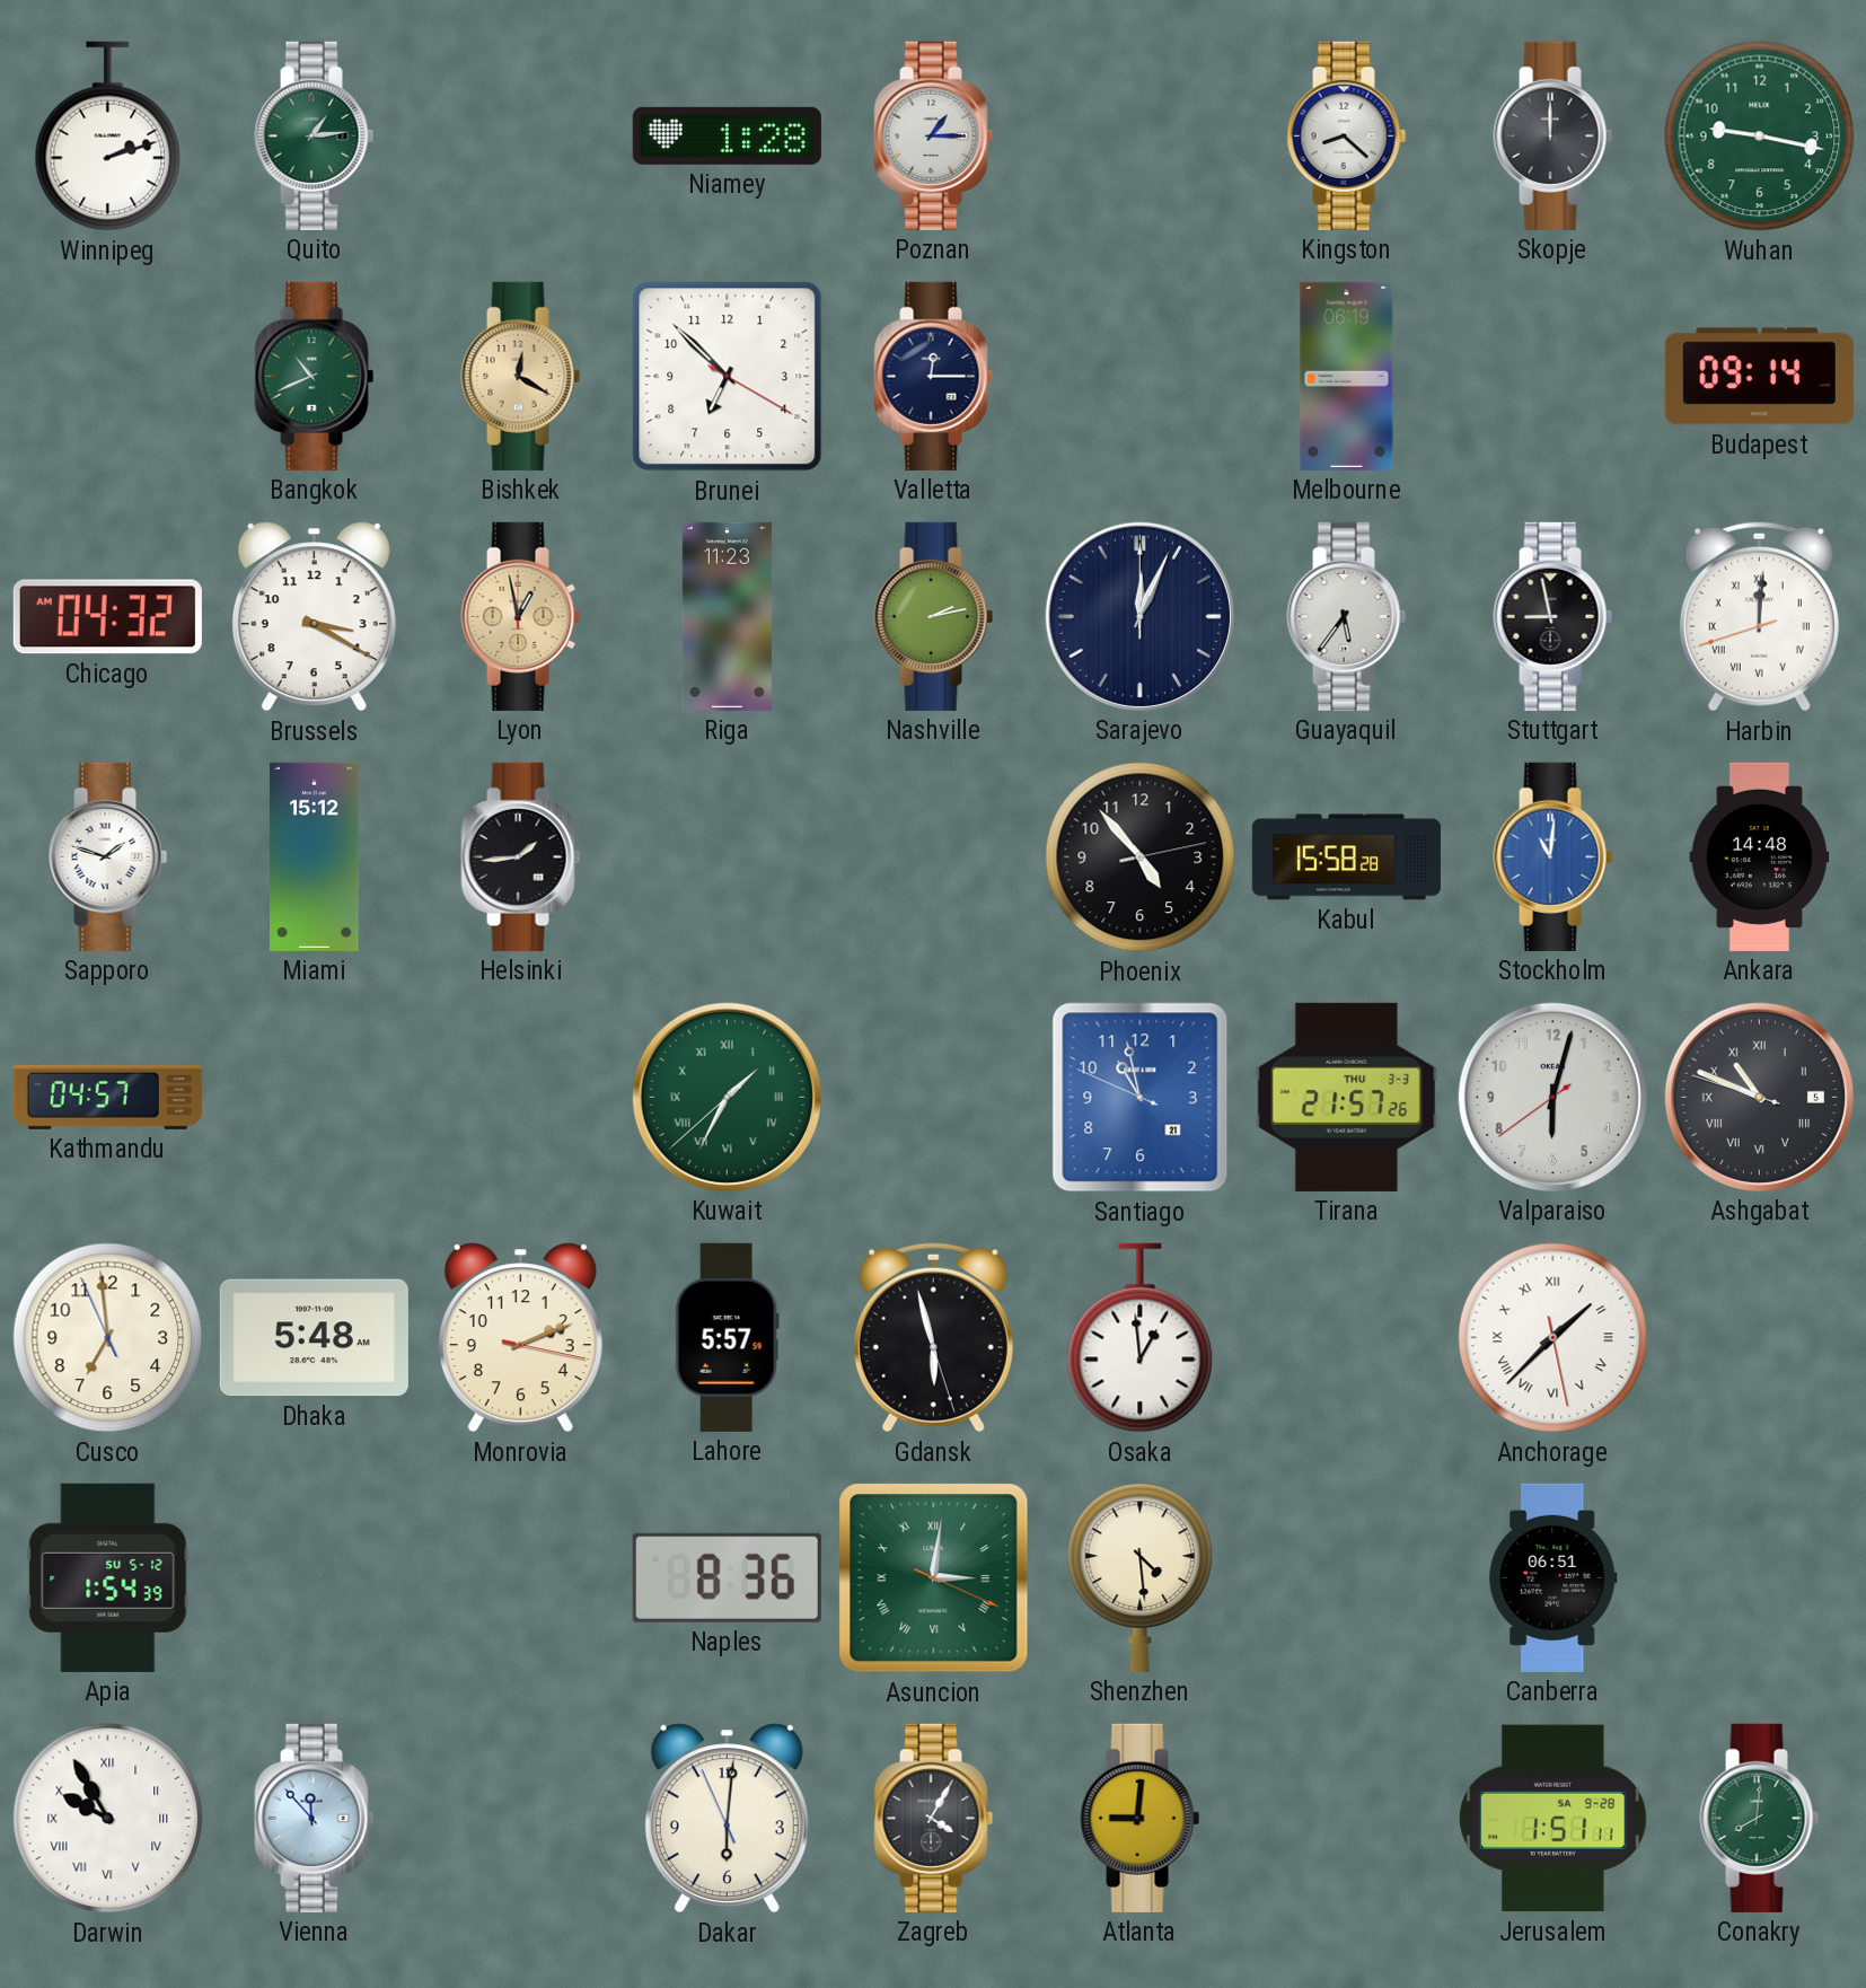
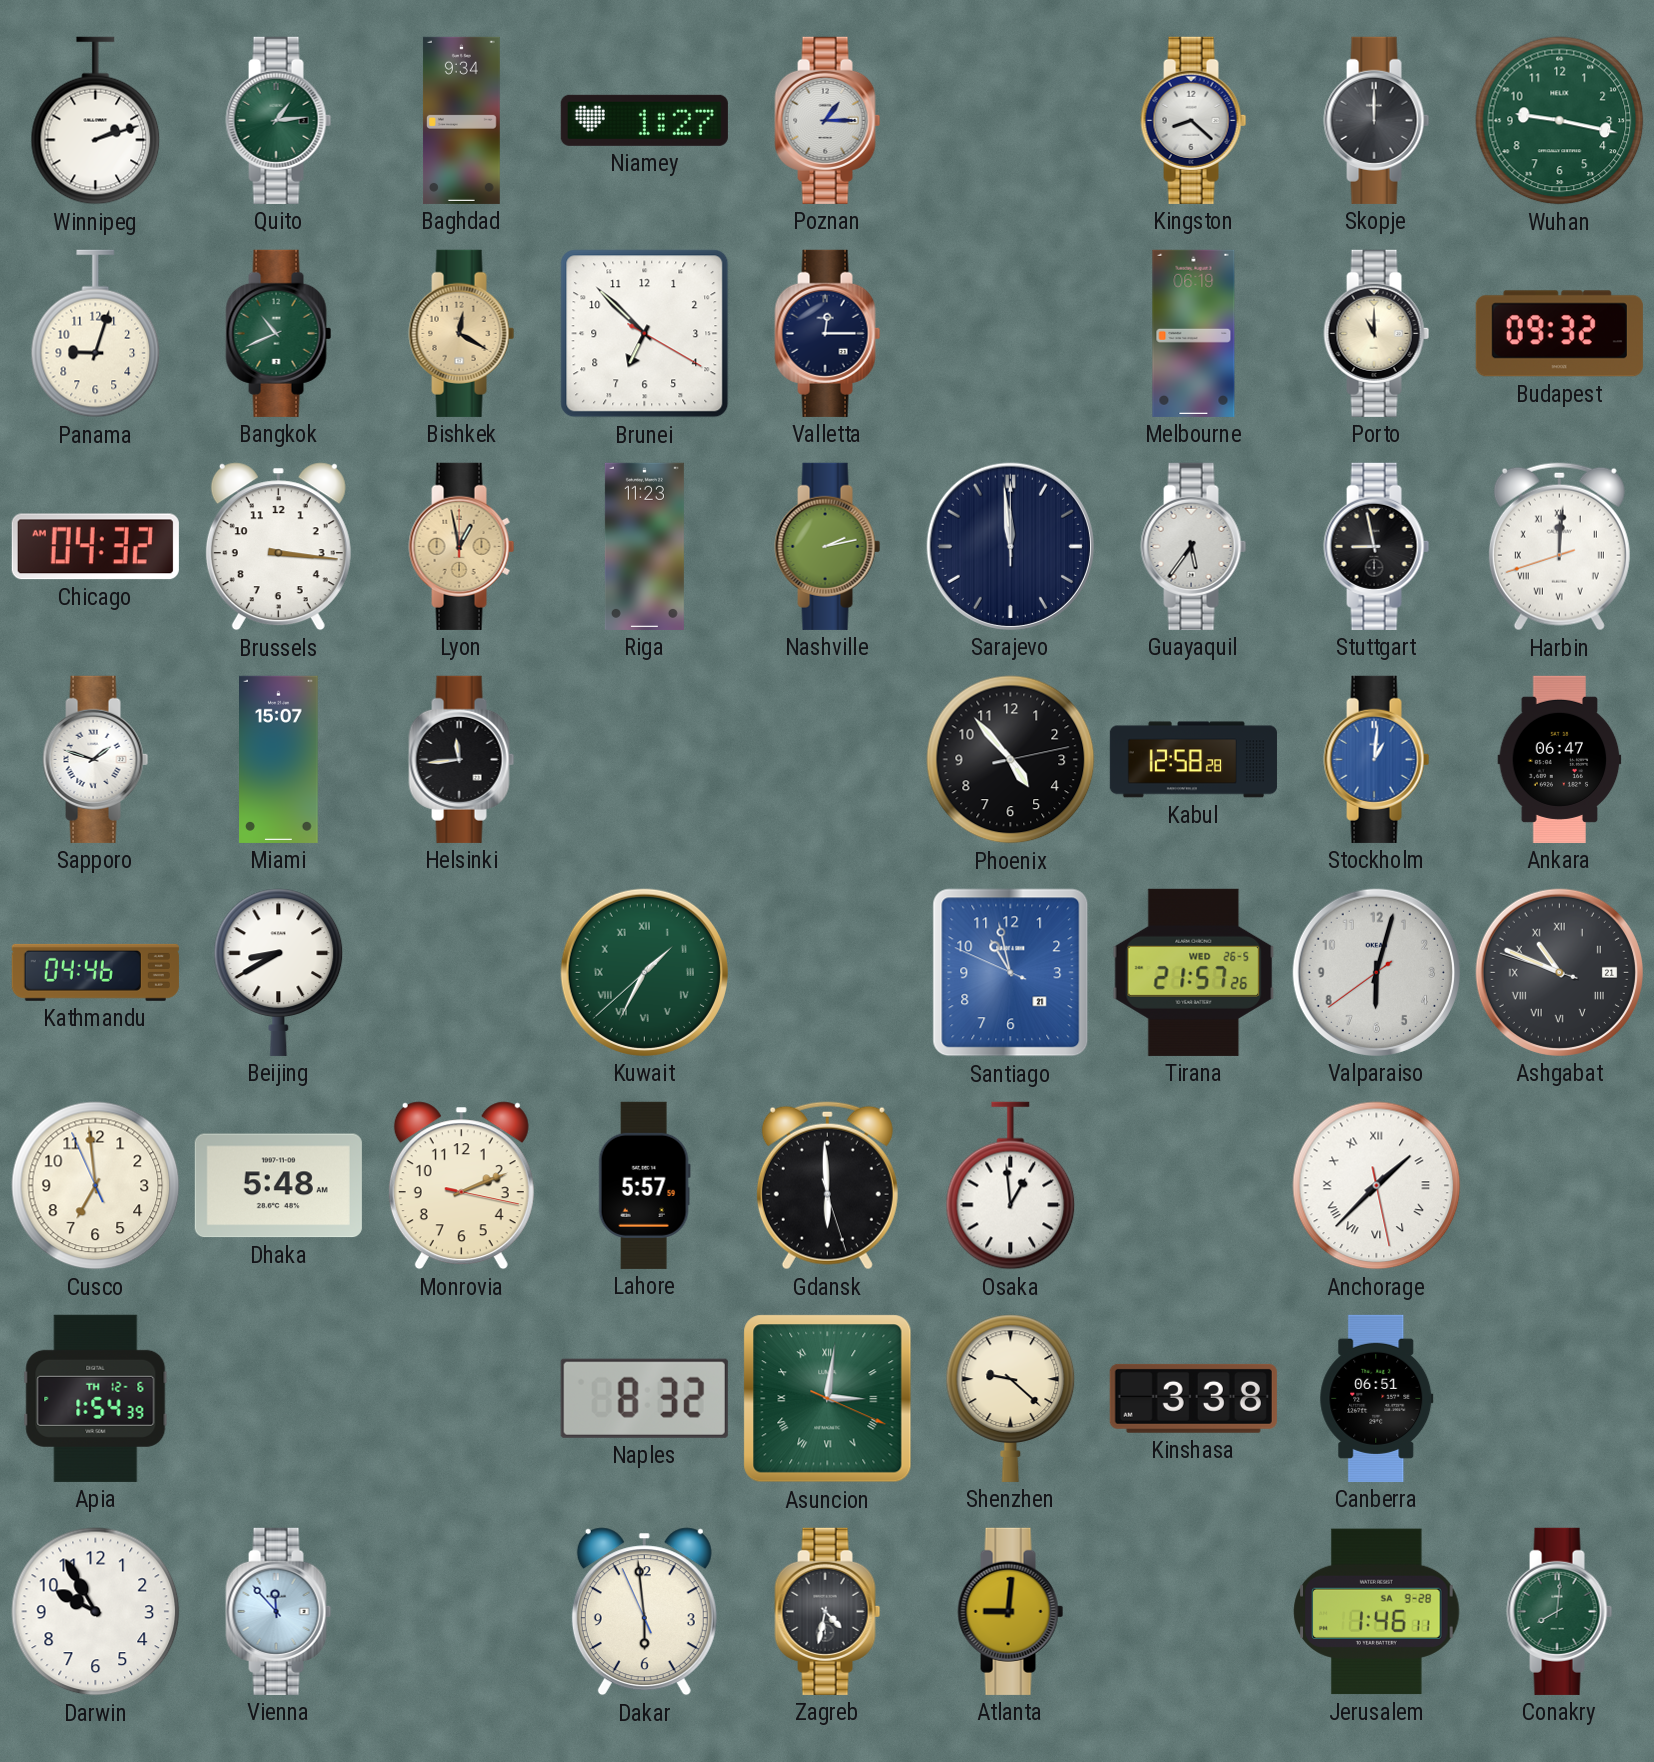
Baghdad: none -> 9:34 (461, 120)
Niamey: 1:28 -> 1:27 (644, 120)
Panama: none -> 9:03 (96, 334)
Porto: none -> 11:00 (1377, 333)
Budapest: 09:14 -> 09:32 (1559, 334)
Brussels: 3:20 -> 3:16 (278, 547)
Sarajevo: 12:04 -> 11:59 (1010, 546)
Miami: 15:12 -> 15:07 (279, 759)
Helsinki: 1:44 -> 11:44 (462, 759)
Kabul: 15:58 -> 12:58 (1193, 760)
Stockholm: 11:01 -> 1:01 (1377, 759)
Ankara: 14:48 -> 06:47 (1560, 759)
Kathmandu: 04:57 -> 04:46 (95, 972)
Beijing: none -> 8:40 (279, 972)
Tirana date: THU 3-3 -> WED 26-5 (1194, 972)
Ashgabat date: 5 -> 21 (1559, 972)
Gdansk: 5:57 -> 5:59 (827, 1186)
Apia date: SU 5-12 -> TH 12-6 (96, 1398)
Naples: 8:36 -> 8:32 (644, 1398)
Shenzhen: 4:29 -> 9:22 (1011, 1398)
Kinshasa: none -> 3:38 (1193, 1398)
Darwin numerals: Roman -> Arabic (96, 1612)
Dakar: 6:00 -> 5:58 (644, 1612)
Zagreb: 4:05 -> 4:32 (828, 1611)
Jerusalem: 1:51 -> 1:46 (1377, 1612)
